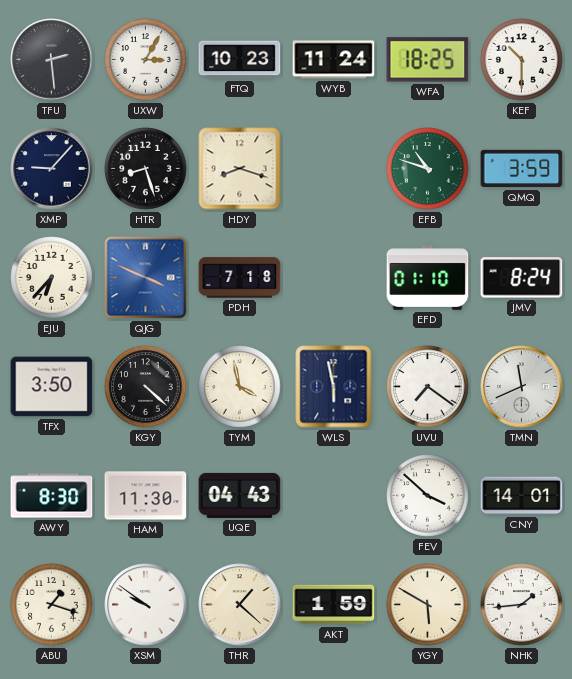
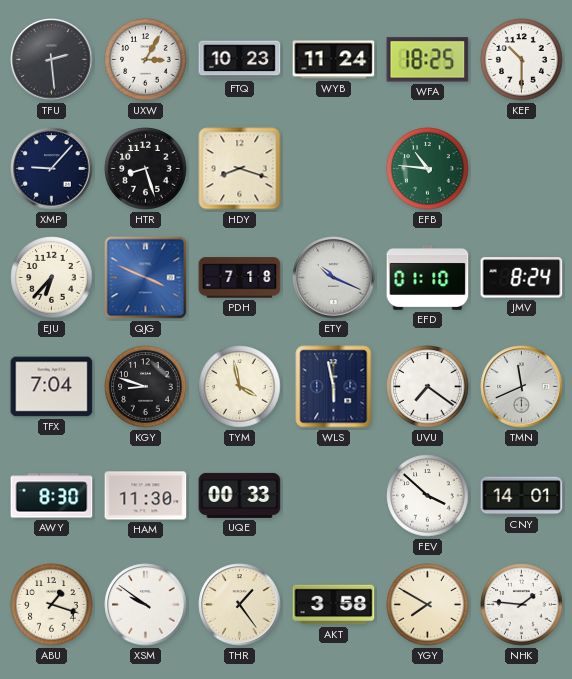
EFB: 10:48 -> 10:46 (428, 169)
QMQ: 3:59 -> none (522, 169)
ETY: none -> 10:19 (334, 278)
TFX: 3:50 -> 7:04 (52, 387)
KGY: 4:22 -> 8:48 (146, 387)
UQE: 04:43 -> 00:33 (240, 495)
THR: 1:22 -> 1:24 (240, 605)
AKT: 1:59 -> 3:58 (334, 605)
YGY: 5:50 -> 7:50 (428, 605)
NHK: 1:44 -> 1:46 (522, 605)
